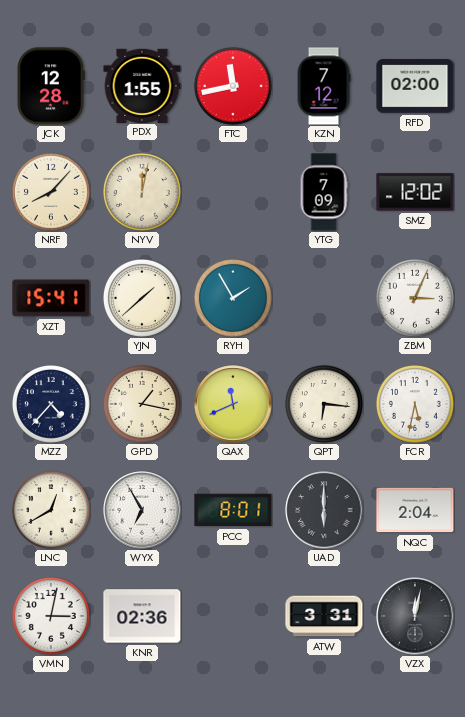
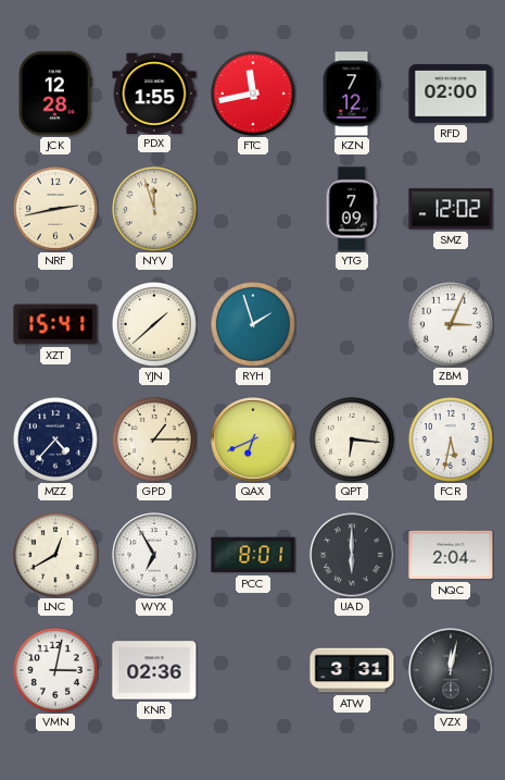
NRF: 8:07 -> 2:43 (55, 209)
NYV: 12:02 -> 11:57 (154, 209)
RYH: 1:55 -> 1:57 (253, 324)
GPD: 1:17 -> 1:15 (154, 439)
QAX: 11:41 -> 6:41 (253, 439)
